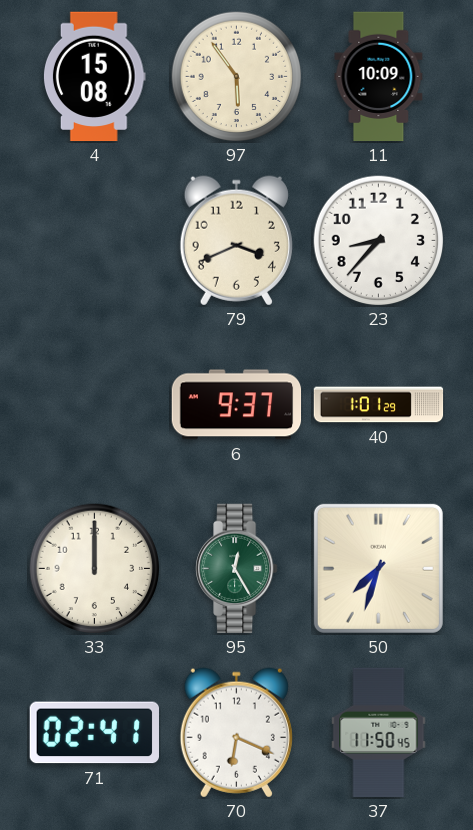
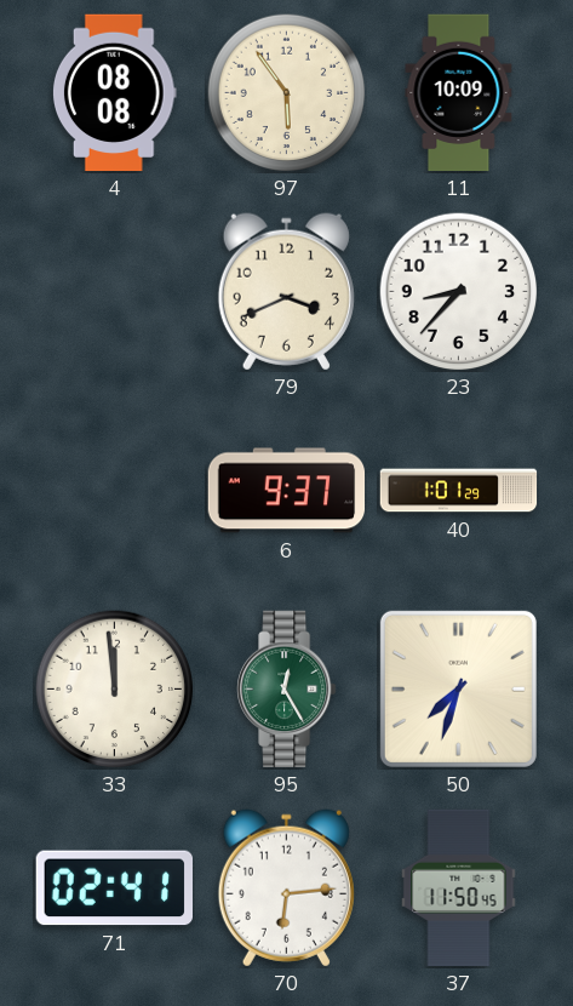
4: 15:08 -> 08:08 (114, 93)
33: 12:00 -> 11:59 (115, 690)
70: 6:19 -> 6:14 (286, 888)
